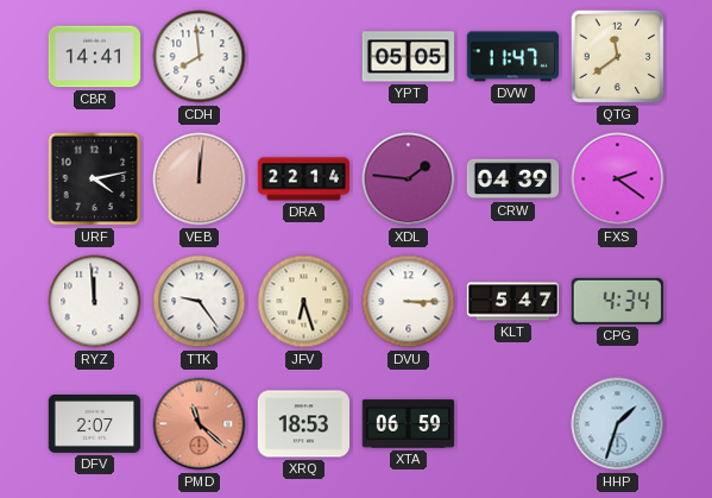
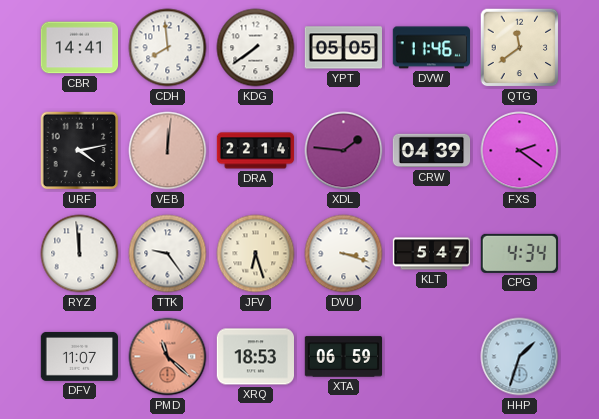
KDG: none -> 7:39 (256, 48)
DVW: 11:47 -> 11:46 (431, 48)
DVU: 3:15 -> 3:18 (344, 254)
DFV: 2:07 -> 11:07 (80, 356)
